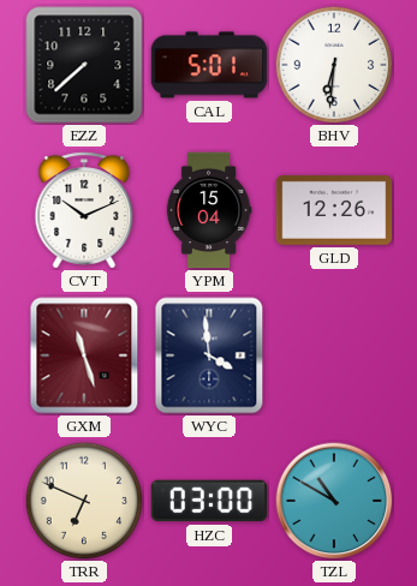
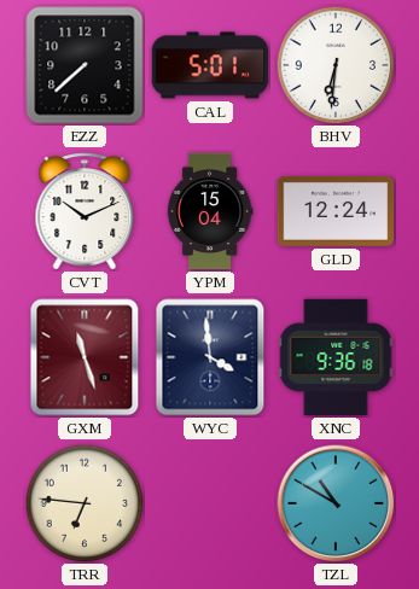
GLD: 12:26 -> 12:24 (336, 211)
XNC: none -> 9:36 (336, 357)
TRR: 6:49 -> 6:46 (85, 503)
HZC: 03:00 -> none (209, 501)
